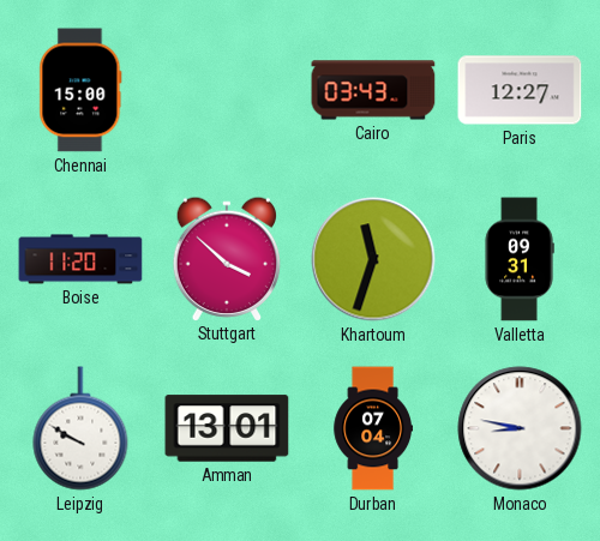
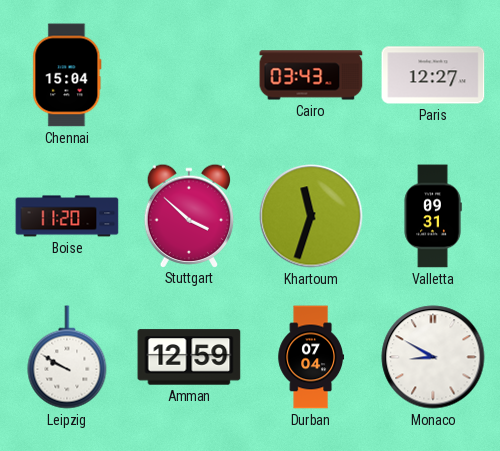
Chennai: 15:00 -> 15:04 (67, 75)
Amman: 13:01 -> 12:59 (189, 357)
Monaco: 8:47 -> 8:50 (433, 357)
